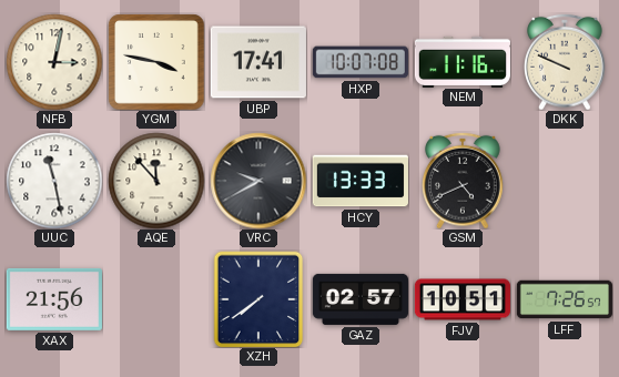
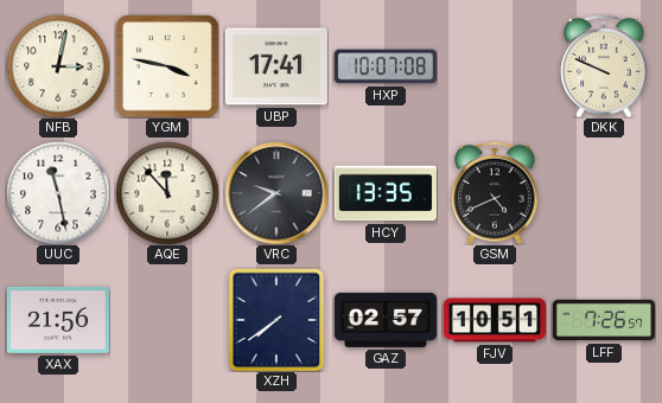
NEM: 11:16 -> none (463, 61)
VRC: 9:40 -> 9:39 (276, 193)
HCY: 13:33 -> 13:35 (386, 193)
